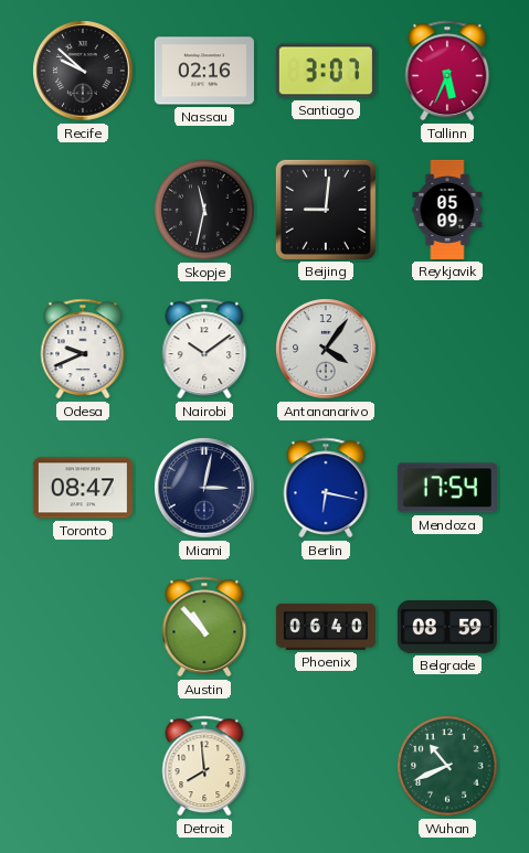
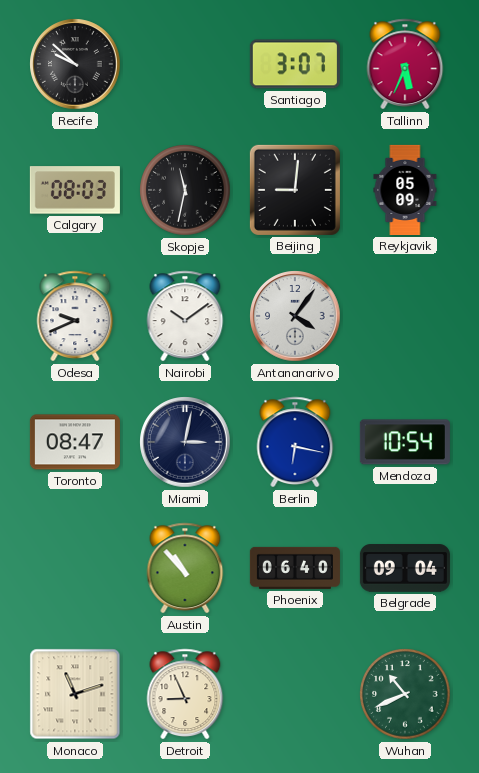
Nassau: 02:16 -> none (204, 71)
Calgary: none -> 08:03 (75, 190)
Mendoza: 17:54 -> 10:54 (405, 442)
Belgrade: 08:59 -> 09:04 (405, 568)
Monaco: none -> 11:12 (75, 694)
Detroit: 7:59 -> 8:56 (185, 694)
